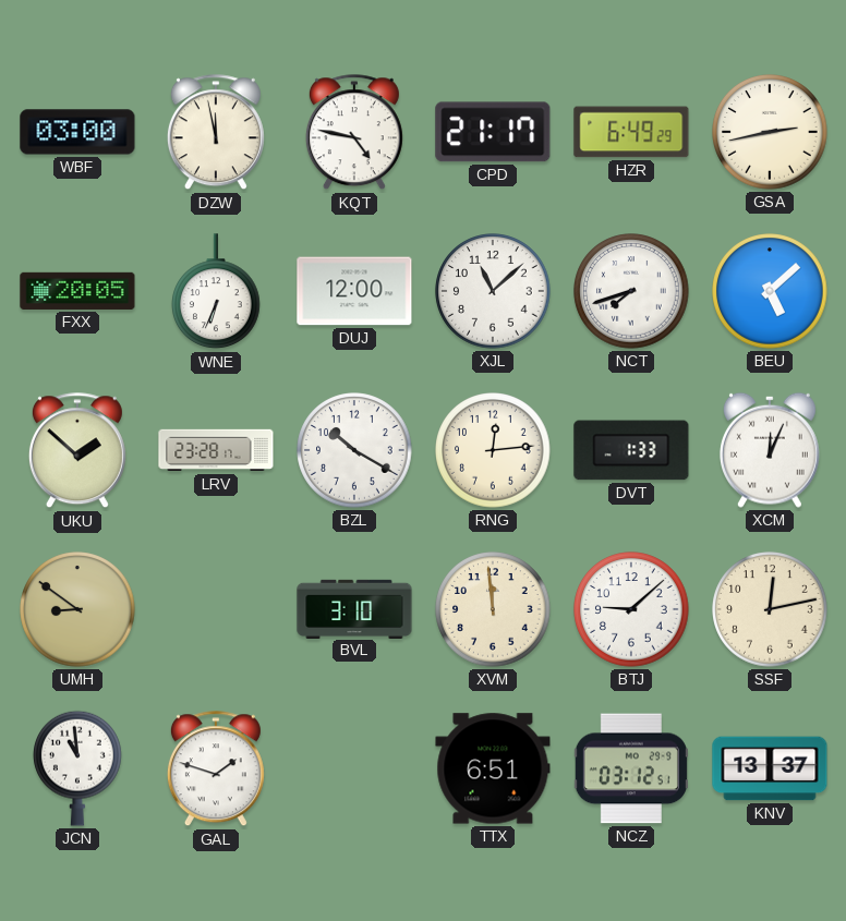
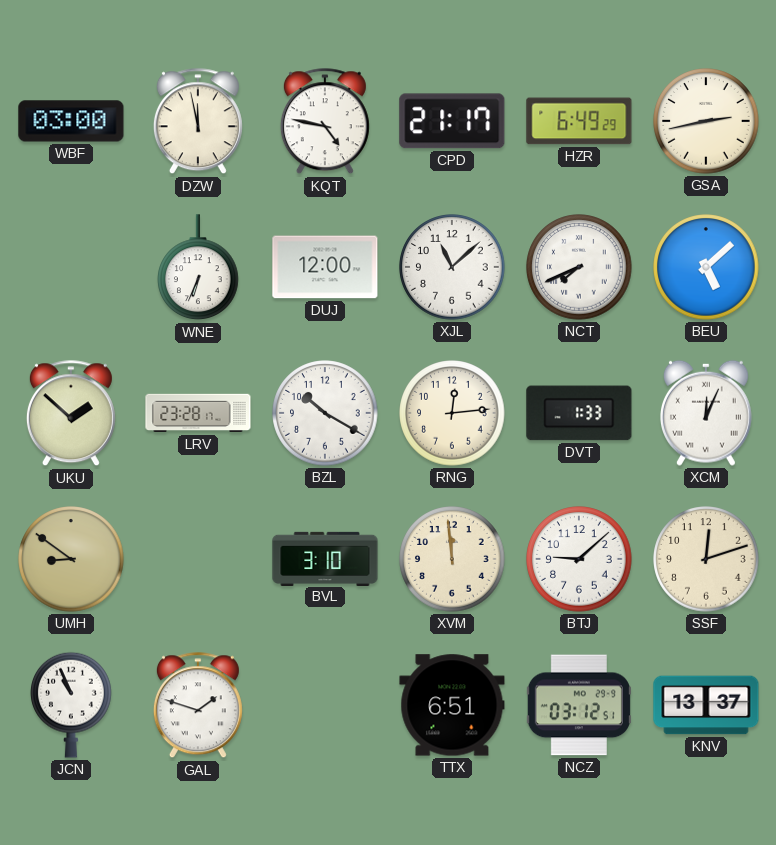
FXX: 20:05 -> none (77, 291)
NCT: 7:42 -> 7:41 (579, 267)
SSF: 12:13 -> 12:12 (706, 559)
JCN: 10:59 -> 10:56 (72, 705)
